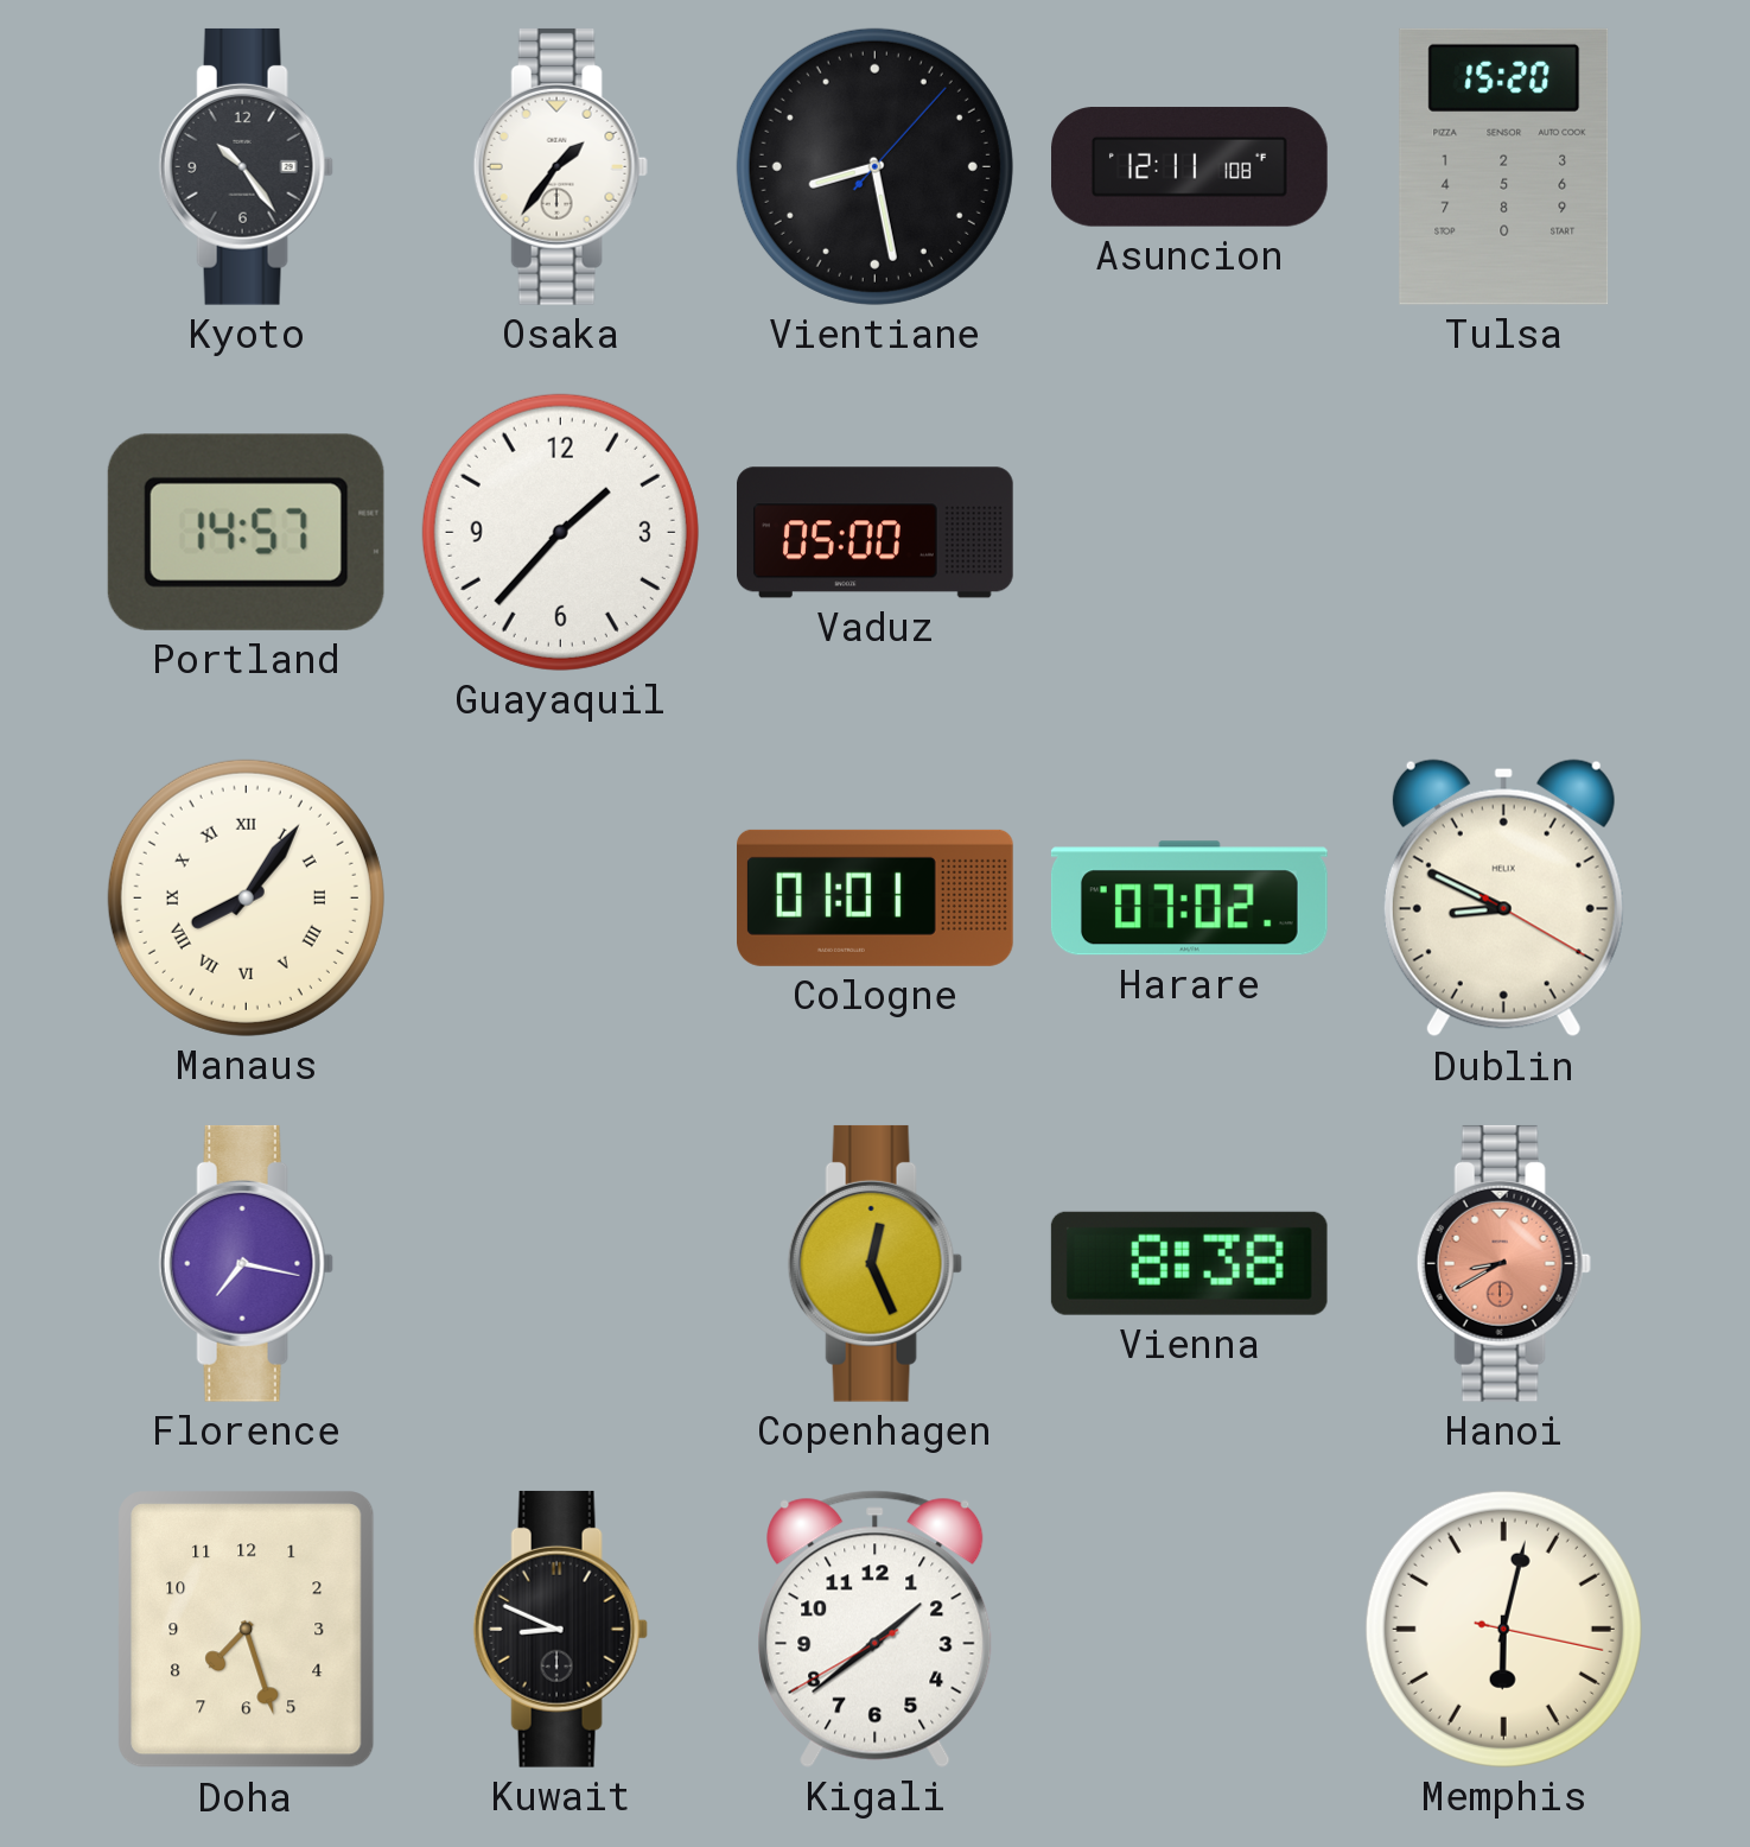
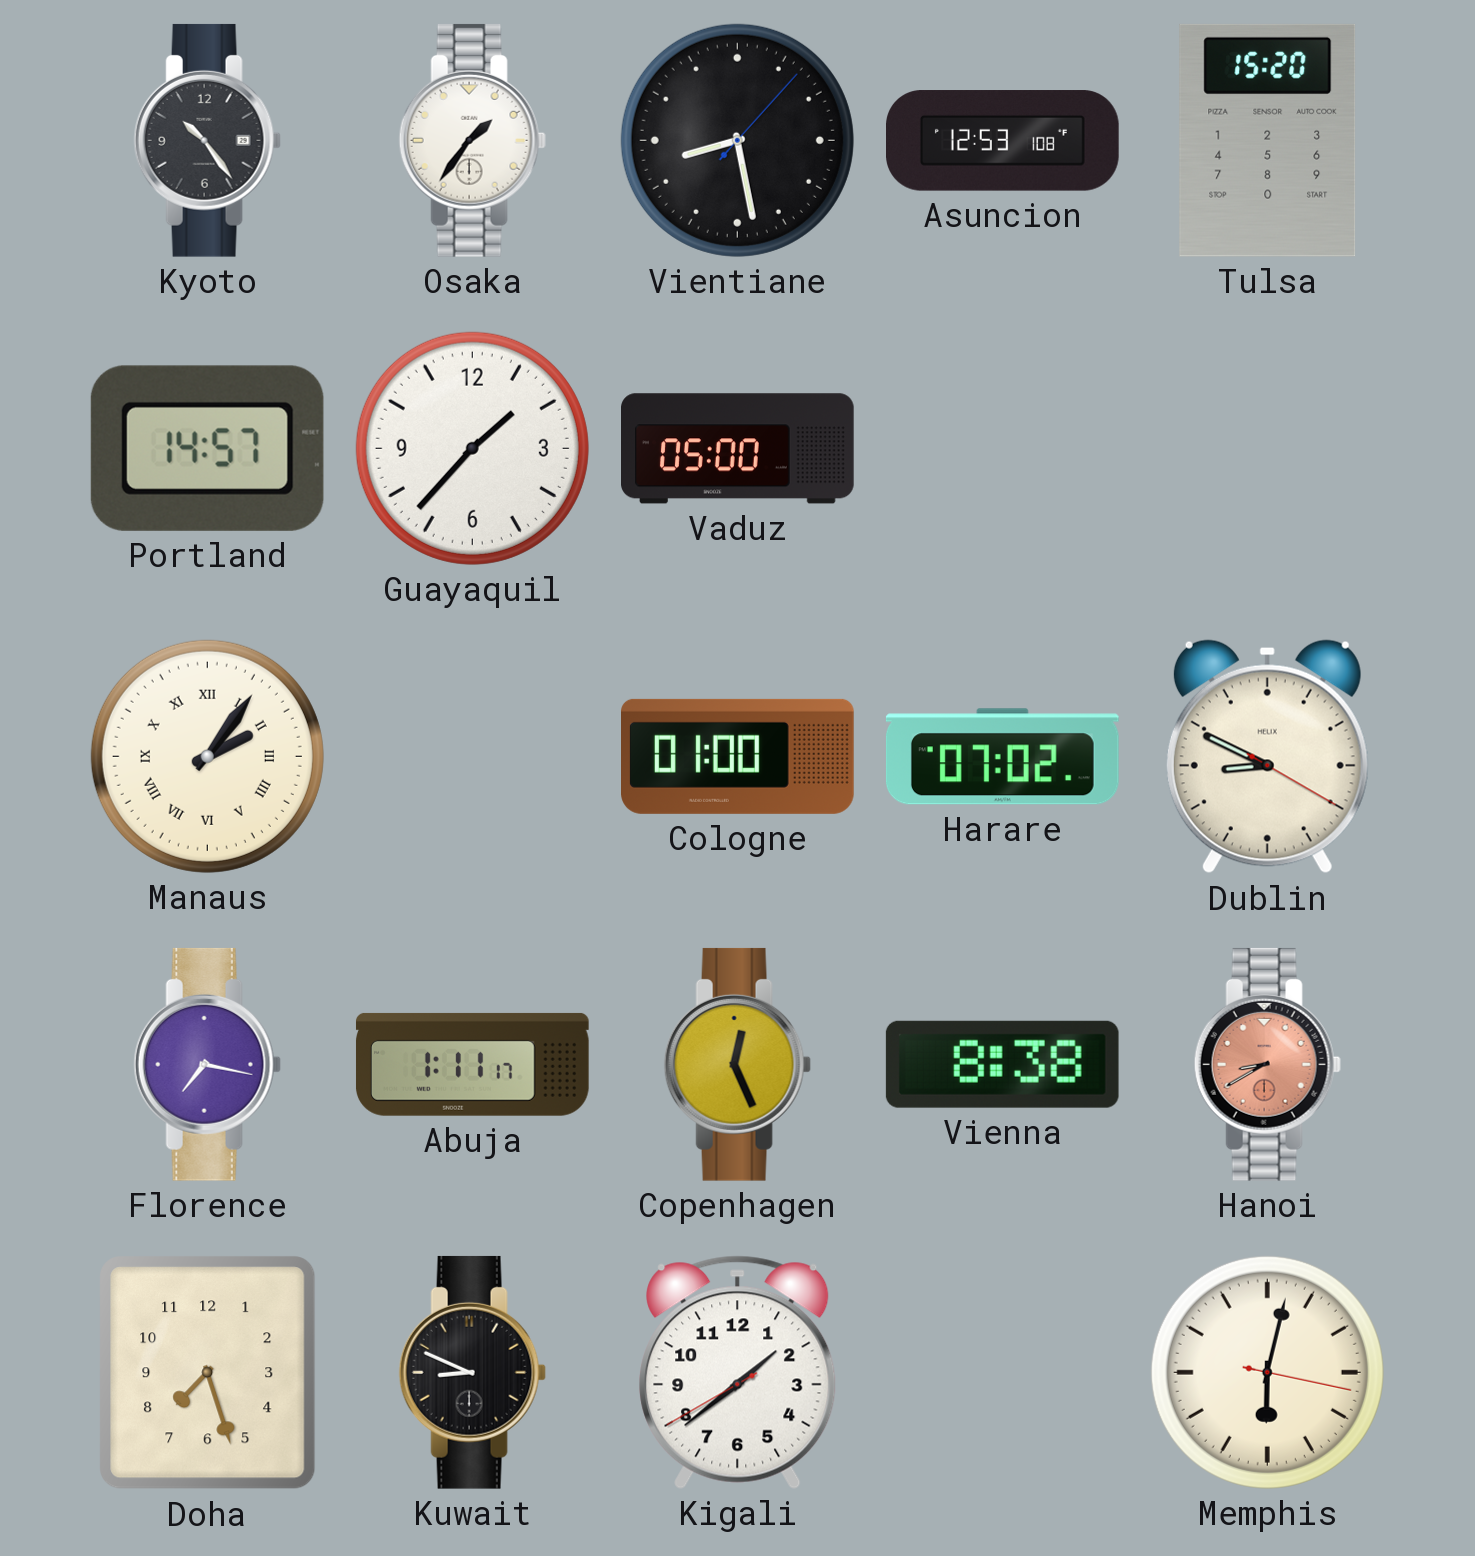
Asuncion: 12:11 -> 12:53 (1003, 141)
Manaus: 8:06 -> 2:06 (207, 756)
Cologne: 01:01 -> 01:00 (738, 756)
Abuja: none -> 1:11 (472, 1064)
